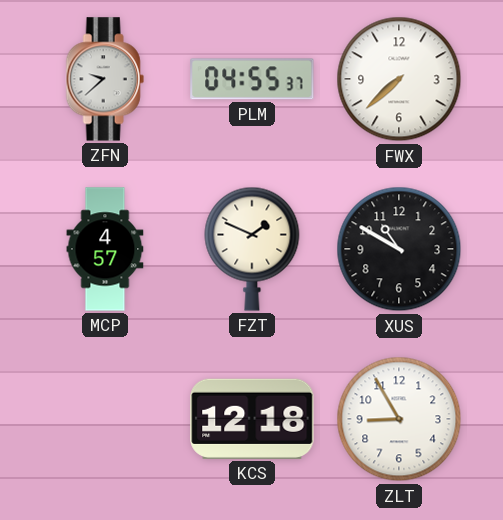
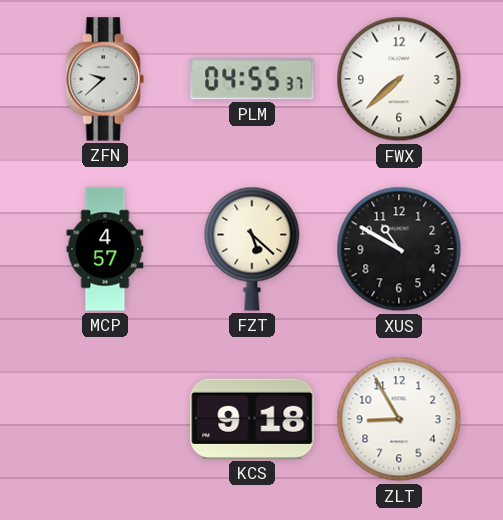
FZT: 1:49 -> 5:22 (252, 249)
KCS: 12:18 -> 9:18 (252, 419)
